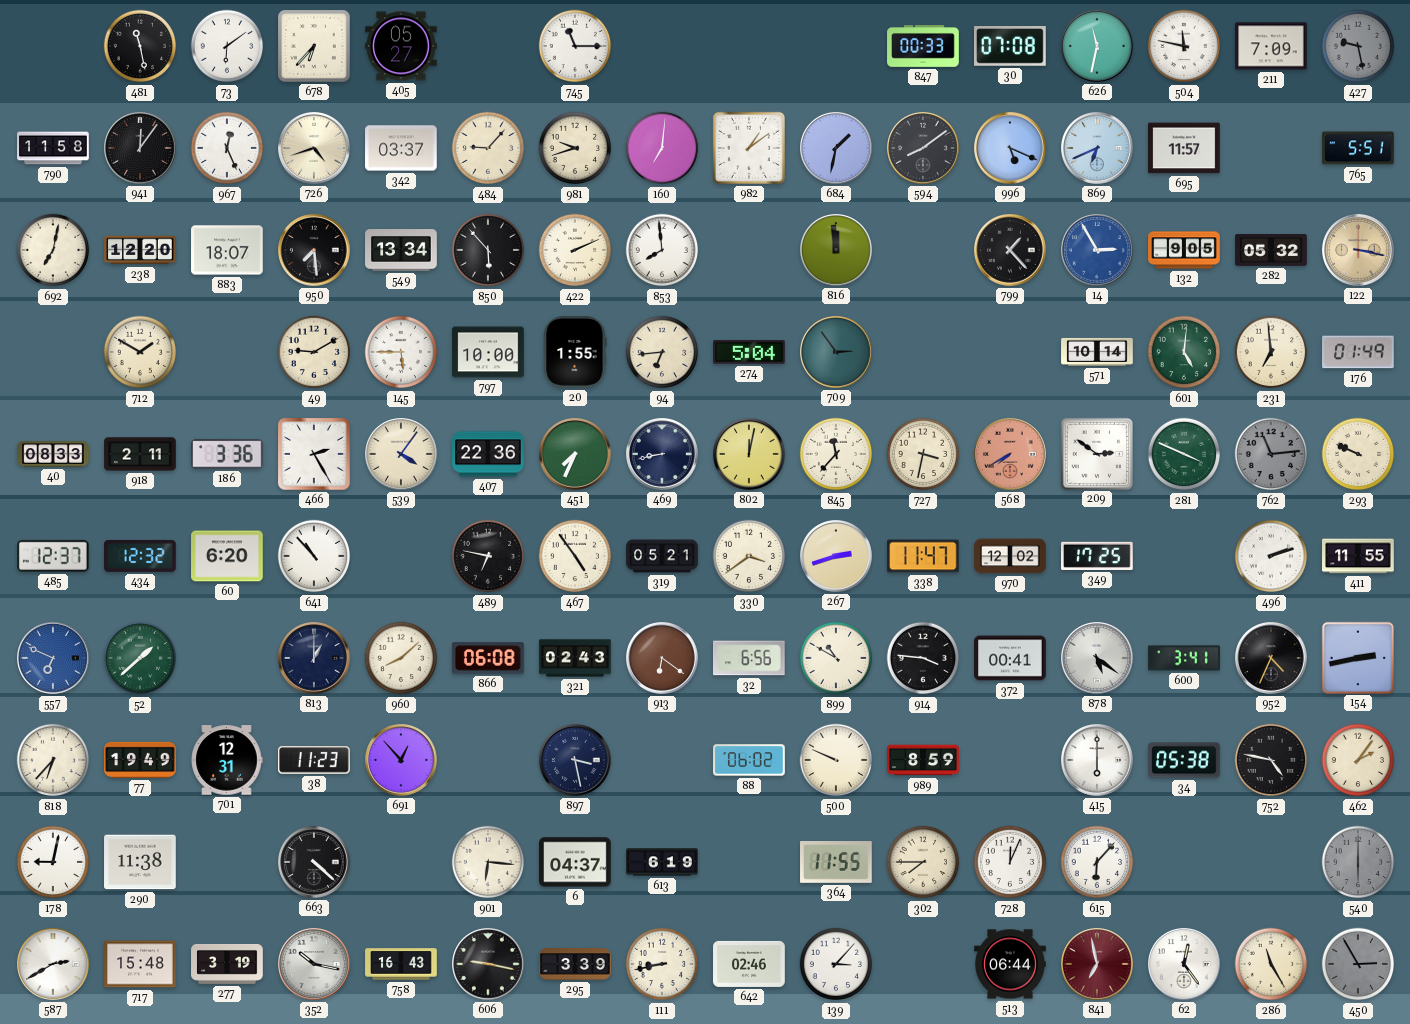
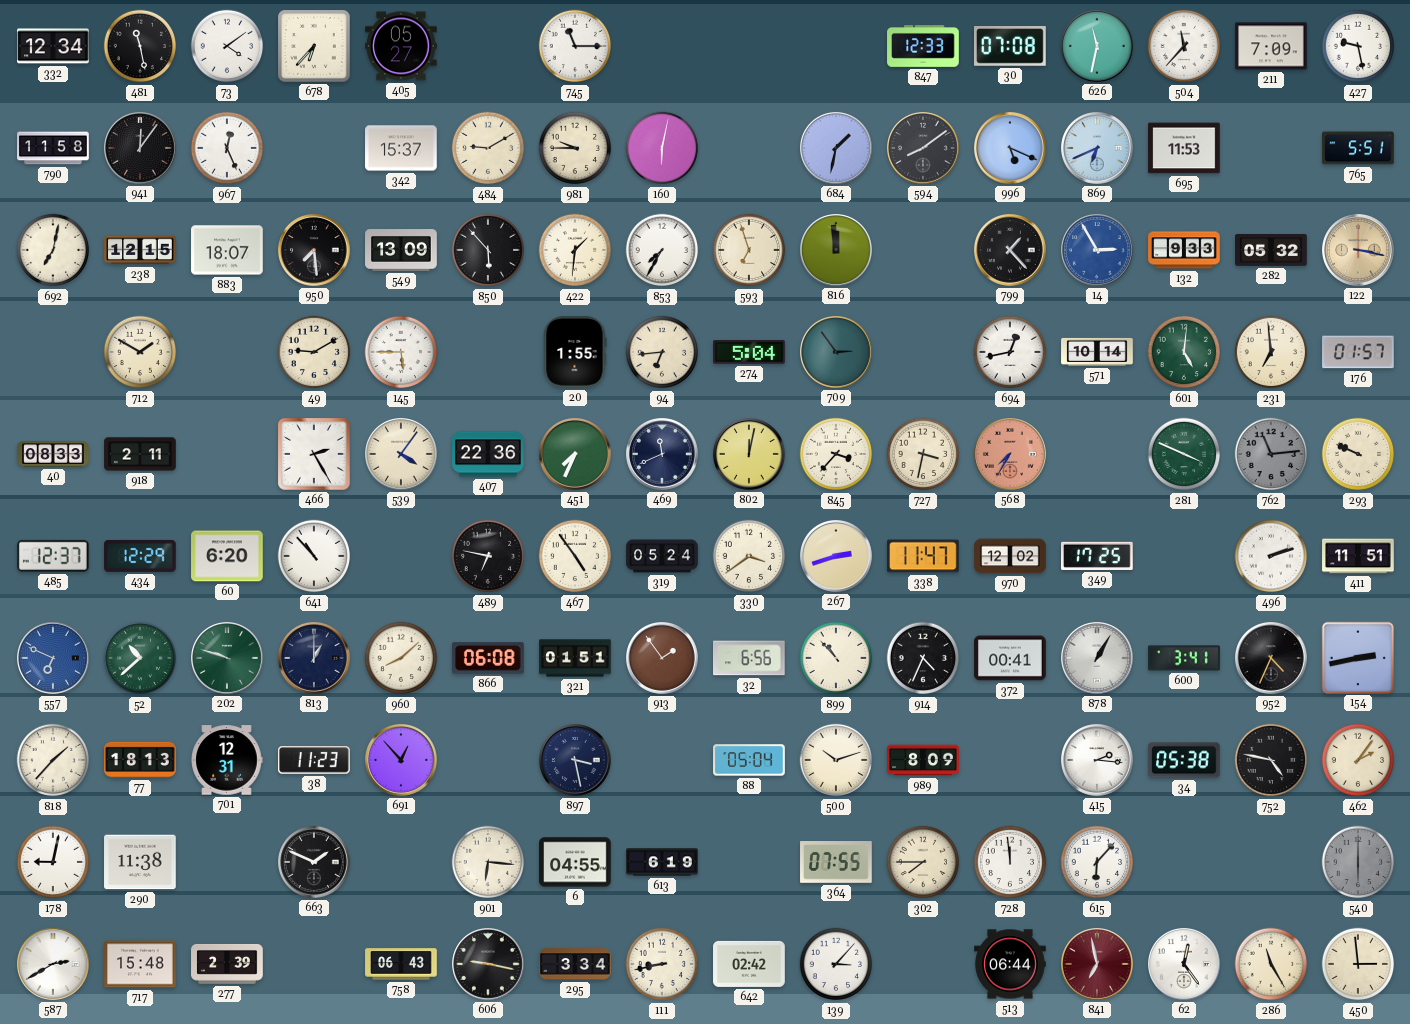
332: none -> 12:34 (53, 46)
73: 6:09 -> 4:09 (227, 46)
847: 00:33 -> 12:33 (923, 47)
504: 11:47 -> 11:37 (1184, 46)
427 dial: grey -> white (1358, 46)
726: 4:42 -> none (315, 149)
342: 03:37 -> 15:37 (401, 148)
484: 9:07 -> 9:10 (488, 148)
981: 9:42 -> 9:45 (575, 148)
160: 7:01 -> 6:02 (662, 148)
982: 1:09 -> none (749, 148)
695: 11:57 -> 11:53 (1184, 148)
238: 12:20 -> 12:15 (140, 250)
549: 13:34 -> 13:09 (401, 250)
422: 2:11 -> 1:31 (575, 250)
853: 7:59 -> 7:35 (662, 250)
593: none -> 6:57 (749, 250)
132: 9:05 -> 9:33 (1184, 250)
797: 10:00 -> none (488, 352)
694: none -> 12:43 (1010, 352)
176: 01:49 -> 01:57 (1358, 352)
186: 3:36 -> none (228, 454)
469: 8:43 -> 11:41 (663, 455)
845: 11:37 -> 3:37 (836, 454)
568: 7:40 -> 7:35 (1011, 455)
209: 2:51 -> none (1096, 453)
434: 12:32 -> 12:29 (140, 556)
319: 05:21 -> 05:24 (662, 556)
411: 11:55 -> 11:51 (1358, 556)
52: 1:38 -> 10:38 (140, 658)
202: none -> 9:48 (228, 659)
321: 02:43 -> 01:51 (575, 658)
913: 6:21 -> 1:54 (663, 659)
899: 10:50 -> 10:53 (836, 658)
914: 3:46 -> 4:34 (923, 658)
878: 5:21 -> 1:05 (1098, 659)
818: 6:37 -> 1:37 (53, 760)
77: 19:49 -> 18:13 (140, 760)
88: 06:02 -> 05:04 (749, 760)
500: 9:49 -> 10:12 (836, 760)
989: 8:59 -> 8:09 (923, 760)
415: 6:00 -> 2:16 (1098, 761)
663: 4:22 -> 1:49 (315, 863)
6: 04:37 -> 04:55 (575, 862)
364: 11:55 -> 07:55 (836, 863)
728: 12:04 -> 11:59 (1010, 862)
277: 3:19 -> 2:39 (227, 964)
352: 10:17 -> none (315, 965)
758: 16:43 -> 06:43 (401, 964)
295: 3:39 -> 3:34 (575, 964)
642: 02:46 -> 02:42 (749, 964)
450: 2:55 -> 2:59 (1358, 964)
450 dial: grey -> cream (1358, 964)
